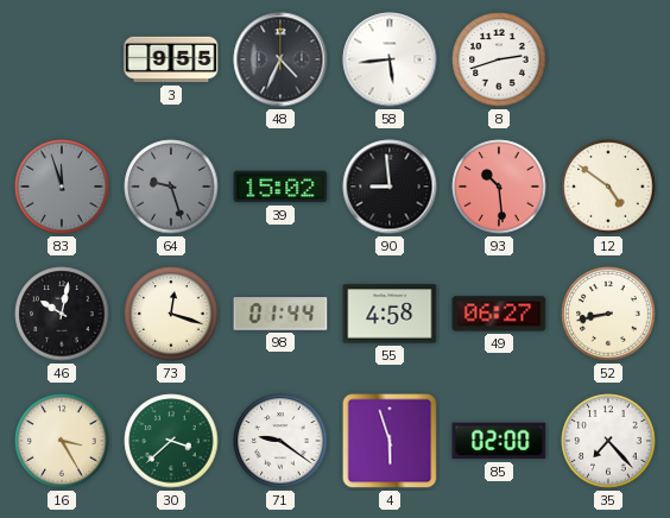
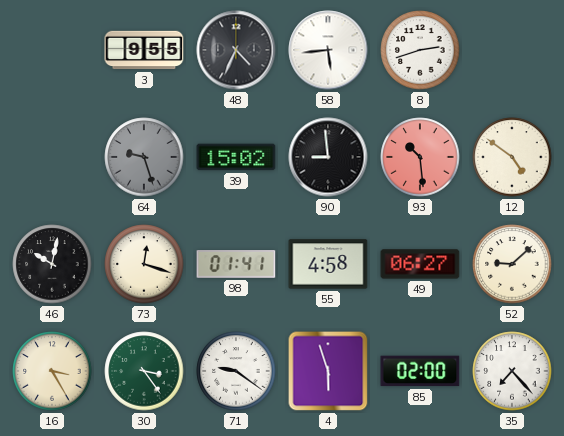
83: 11:57 -> none (62, 187)
98: 01:44 -> 01:41 (236, 264)
52: 8:43 -> 9:08 (512, 264)
30: 3:38 -> 3:24 (144, 371)
